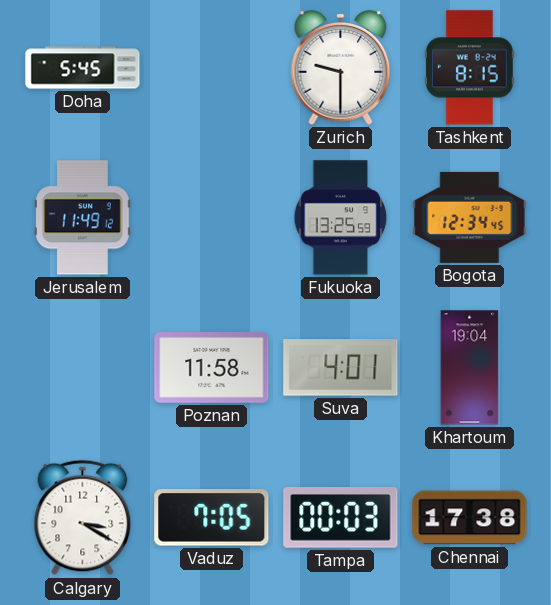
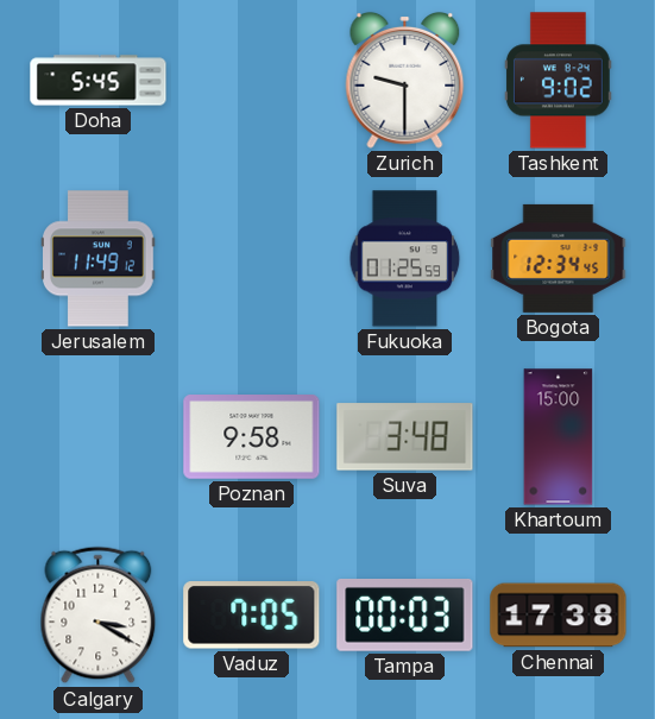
Tashkent: 8:15 -> 9:02 (558, 81)
Fukuoka: 13:25 -> 01:25 (405, 259)
Poznan: 11:58 -> 9:58 (252, 437)
Suva: 4:01 -> 3:48 (405, 437)
Khartoum: 19:04 -> 15:00 (559, 437)
